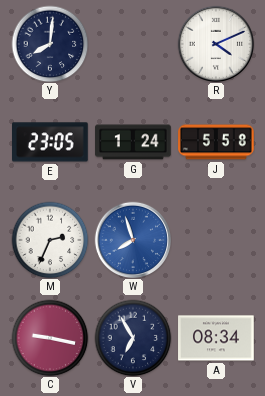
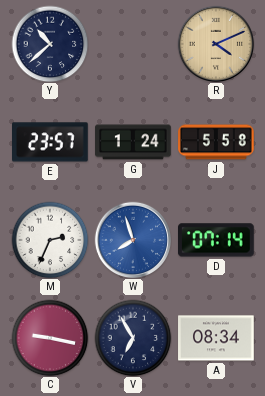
Y: 8:01 -> 10:38 (50, 44)
R dial: white -> champagne (215, 43)
E: 23:05 -> 23:57 (51, 142)
D: none -> 07:14 (217, 240)
